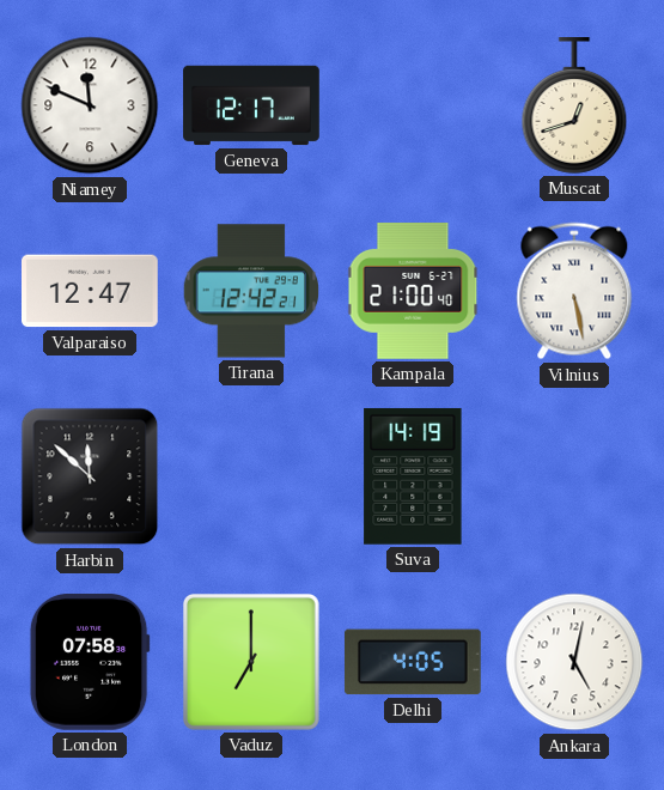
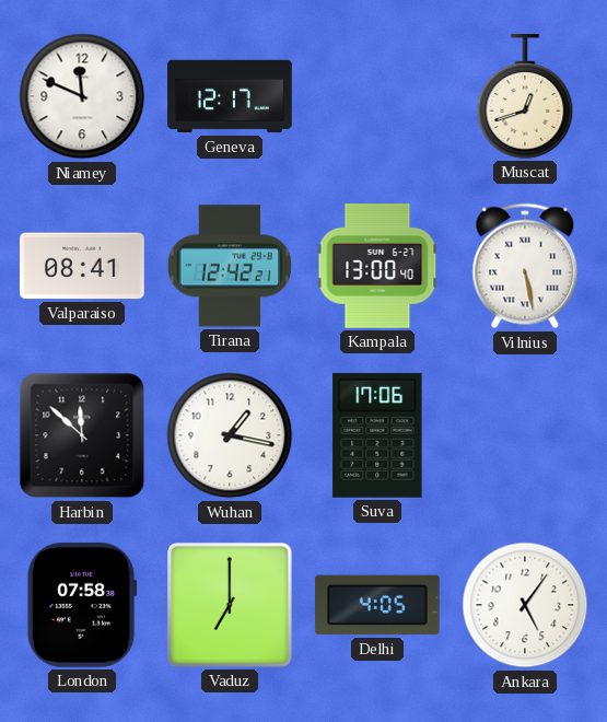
Valparaiso: 12:47 -> 08:41 (83, 266)
Kampala: 21:00 -> 13:00 (377, 267)
Wuhan: none -> 1:17 (230, 435)
Suva: 14:19 -> 17:06 (377, 435)
Ankara: 5:02 -> 5:06 (525, 605)
